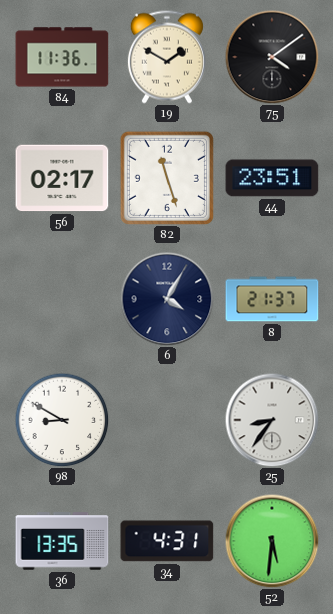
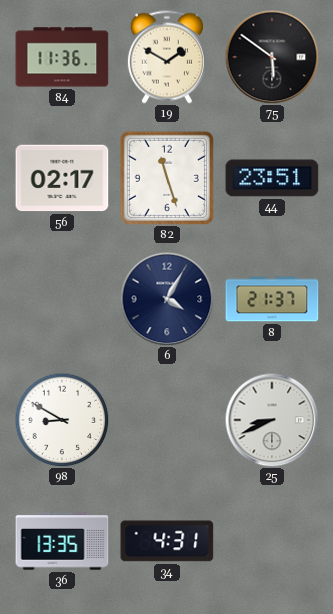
75: 4:09 -> 5:51 (272, 57)
25: 8:36 -> 8:41 (272, 420)
52: 5:31 -> none (272, 541)
